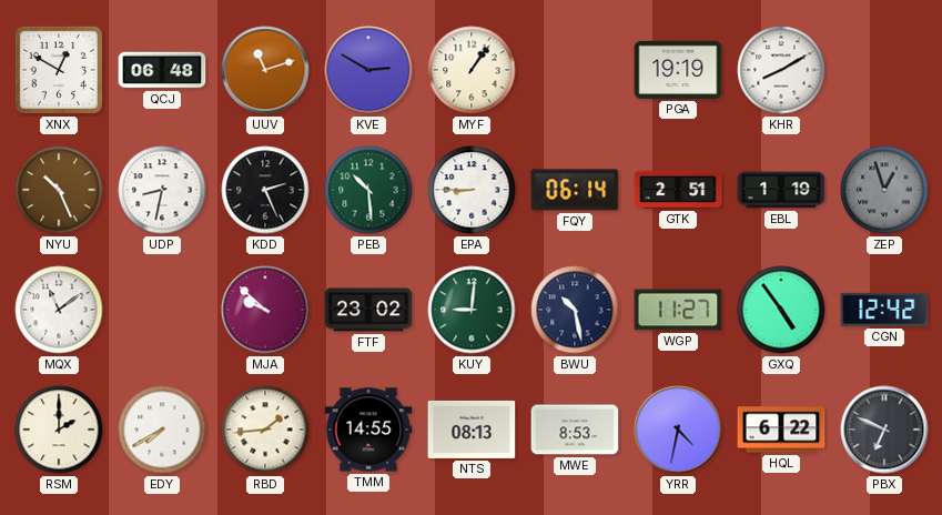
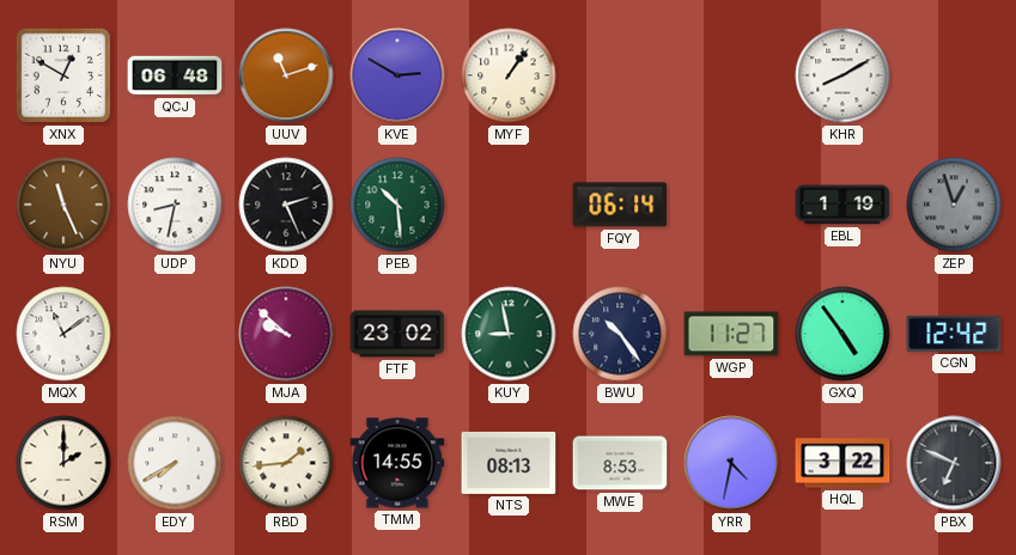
PGA: 19:19 -> none (678, 70)
NYU: 10:26 -> 11:26 (63, 205)
EPA: 8:45 -> none (472, 190)
GTK: 2:51 -> none (678, 190)
KUY: 9:01 -> 8:58 (509, 334)
BWU: 10:28 -> 10:24 (620, 334)
HQL: 6:22 -> 3:22 (842, 463)
